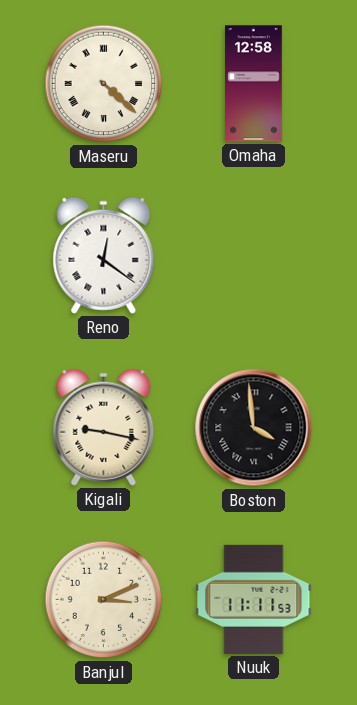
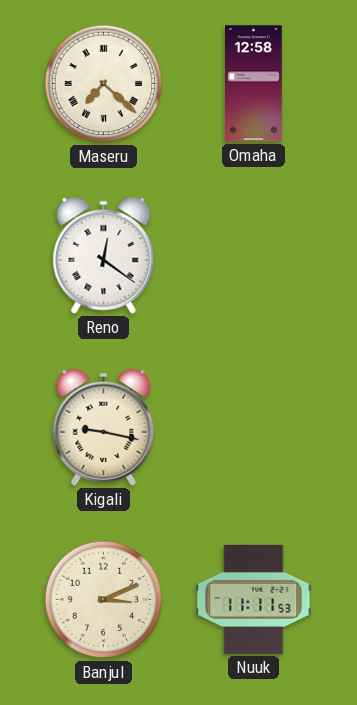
Maseru: 4:22 -> 7:22 (104, 84)
Boston: 3:59 -> none (254, 428)
